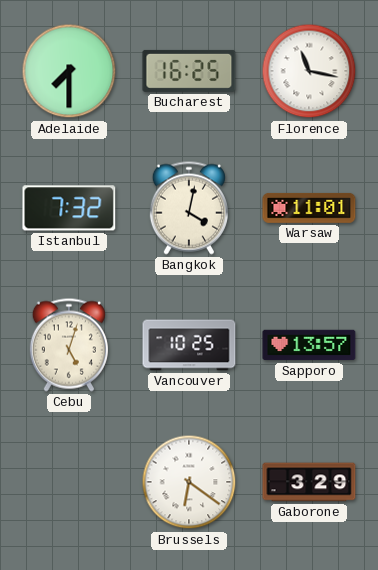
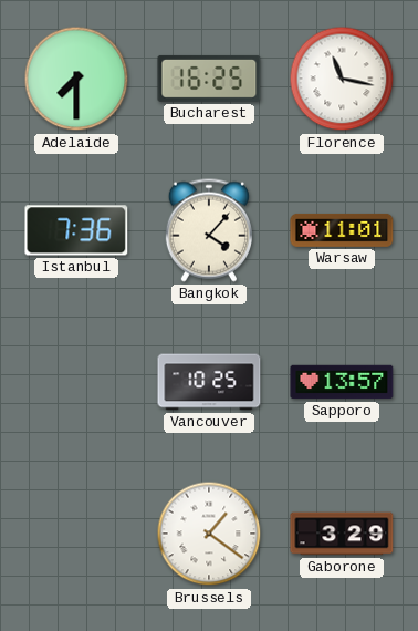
Istanbul: 7:32 -> 7:36 (76, 230)
Bangkok: 4:02 -> 4:07 (209, 230)
Cebu: 5:03 -> none (69, 345)
Brussels: 6:21 -> 1:21 (209, 534)
